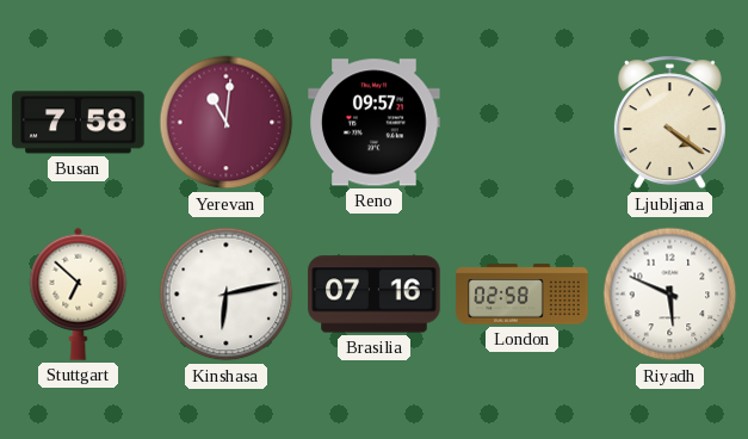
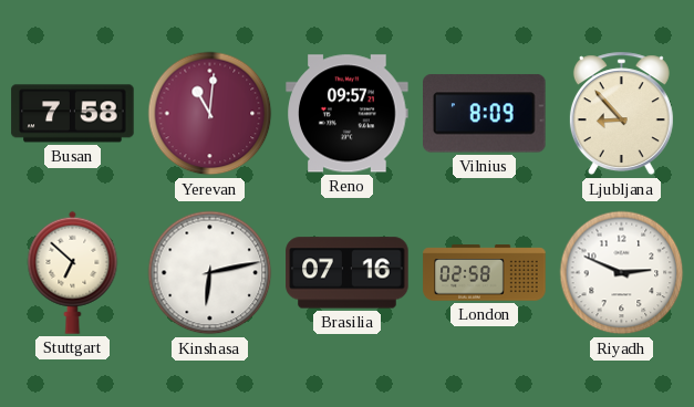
Vilnius: none -> 8:09 (485, 114)
Ljubljana: 4:21 -> 8:53 (621, 114)
Riyadh: 5:49 -> 2:49 (622, 273)
